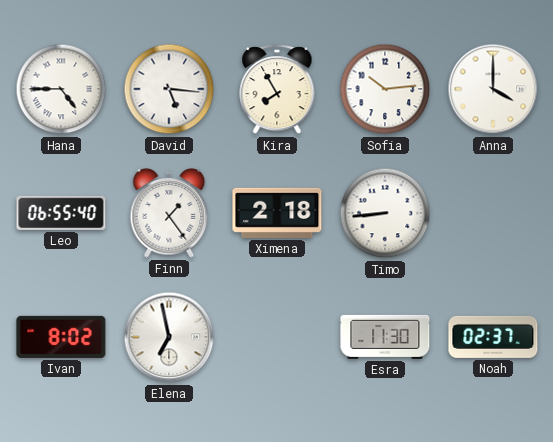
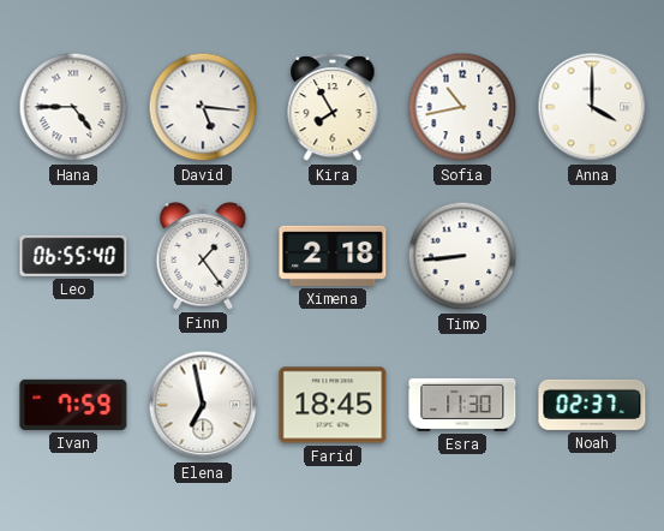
Sofia: 10:14 -> 10:43 (462, 107)
Ivan: 8:02 -> 7:59 (73, 405)
Farid: none -> 18:45 (333, 405)
